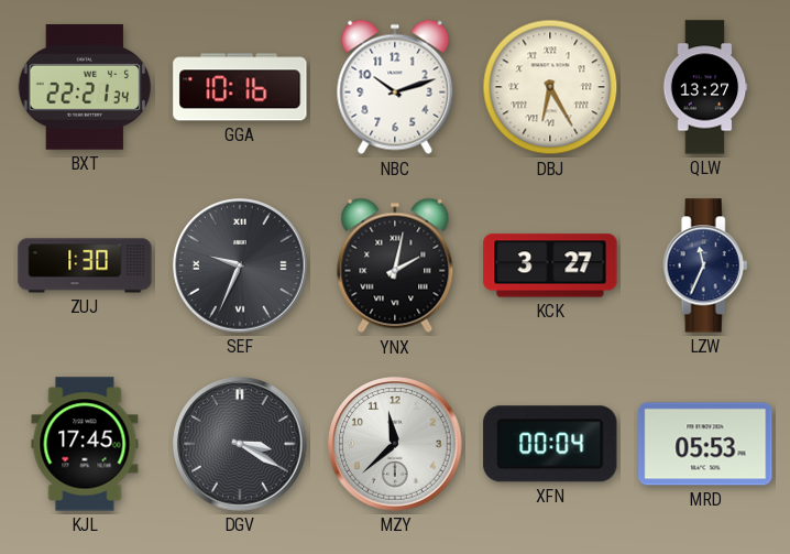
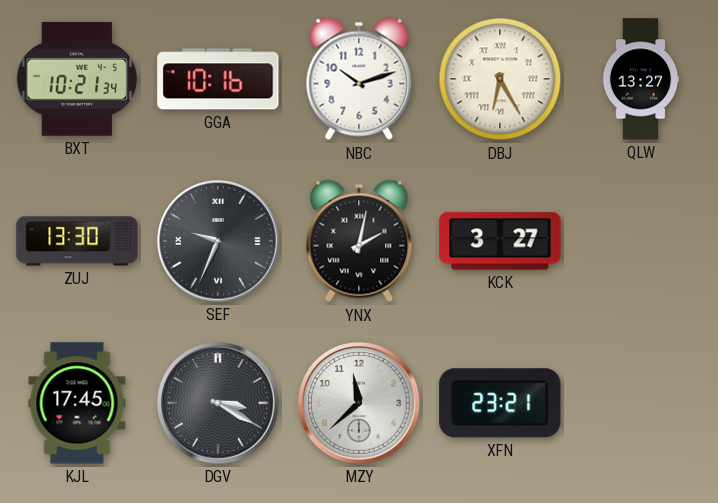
BXT: 22:21 -> 10:21 (77, 79)
ZUJ: 1:30 -> 13:30 (77, 241)
LZW: 11:34 -> none (705, 265)
XFN: 00:04 -> 23:21 (500, 403)
MRD: 05:53 -> none (705, 444)
